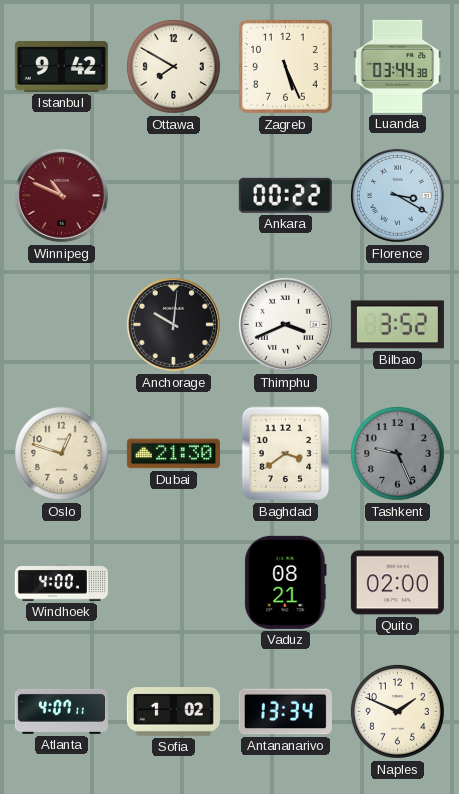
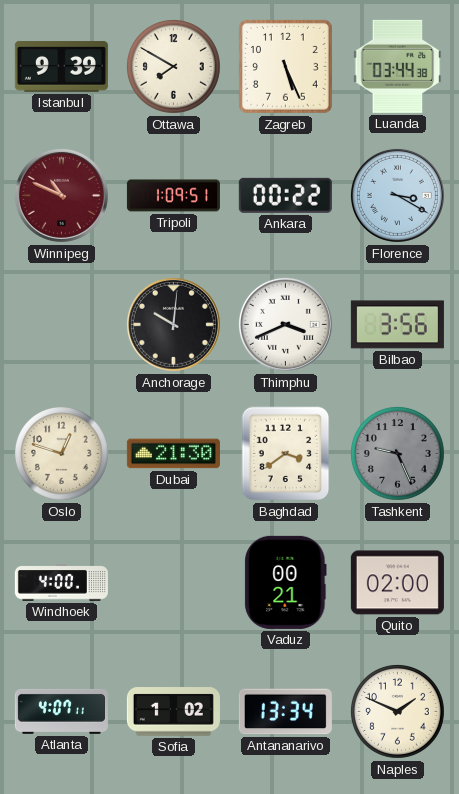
Istanbul: 9:42 -> 9:39 (61, 67)
Tripoli: none -> 1:09 (173, 196)
Bilbao: 3:52 -> 3:56 (397, 325)
Vaduz: 08:21 -> 00:21 (286, 582)
